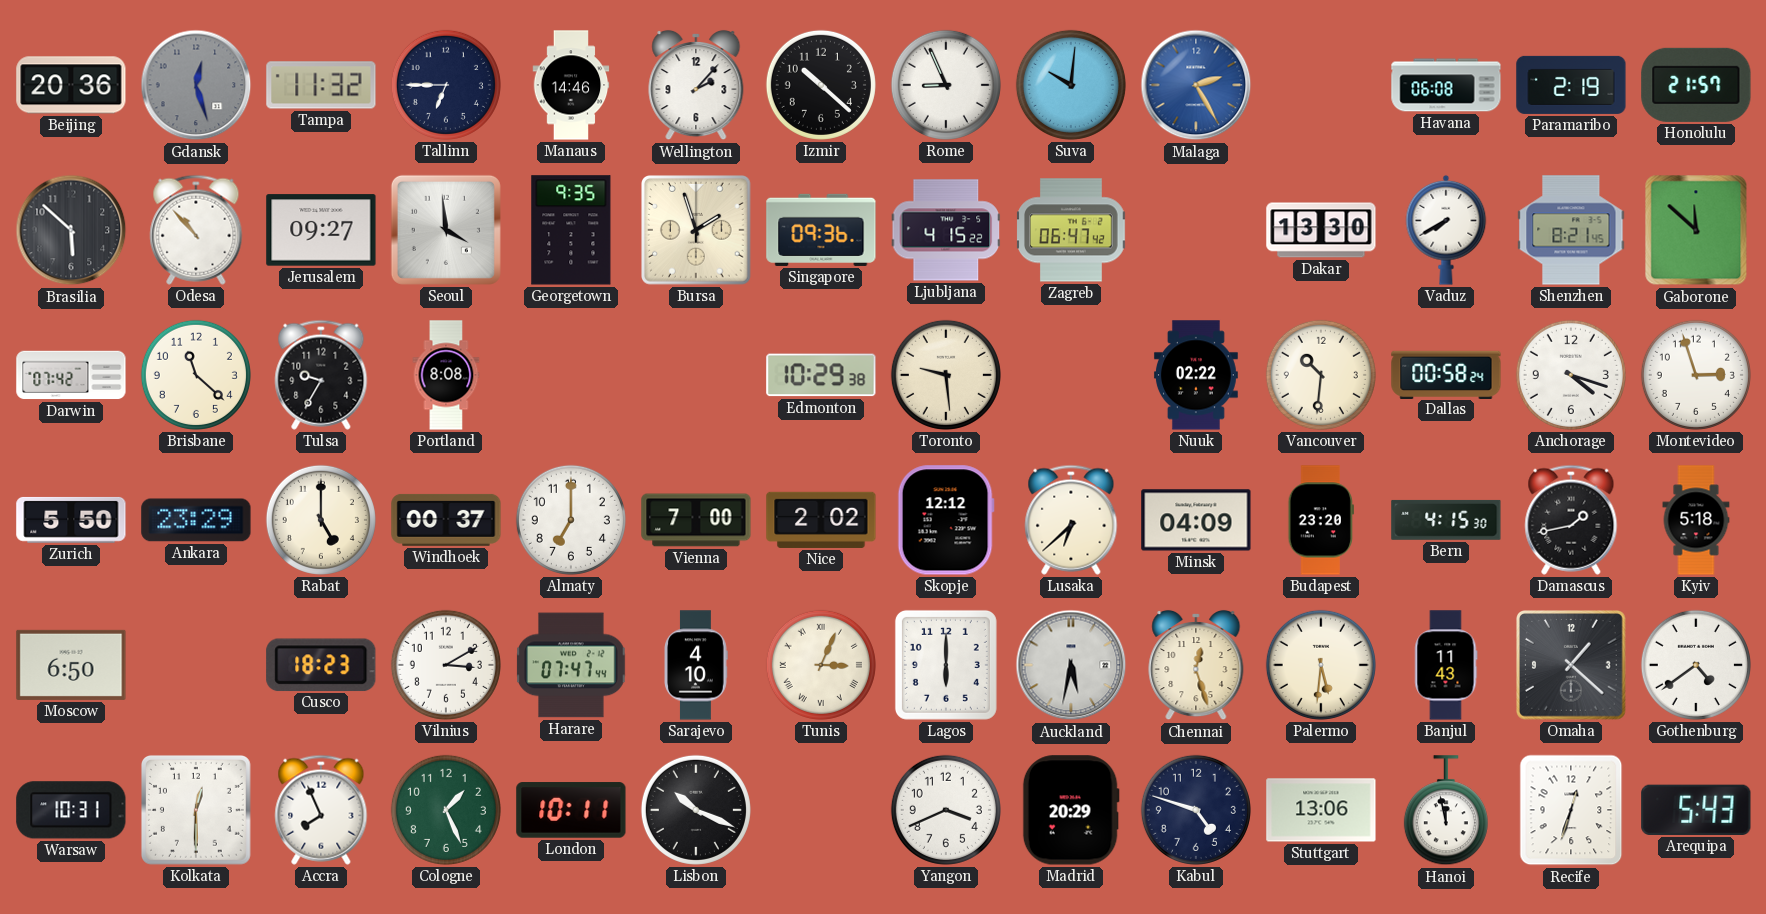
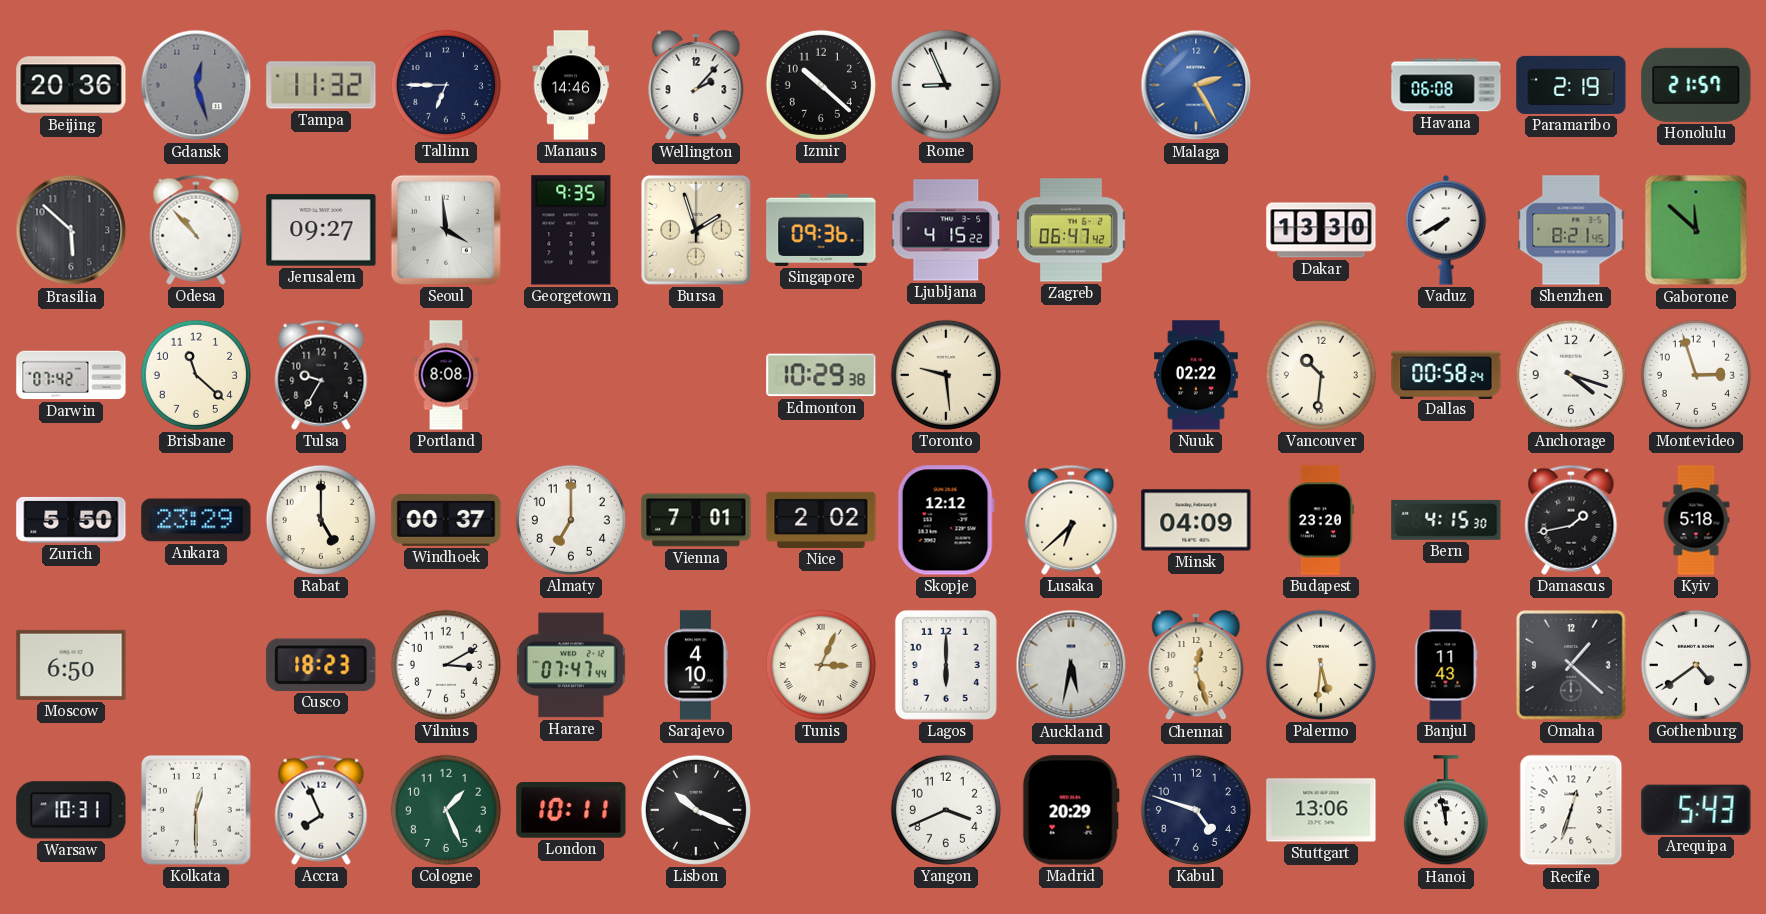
Suva: 10:01 -> none (1071, 85)
Vienna: 7:00 -> 7:01 (696, 520)
